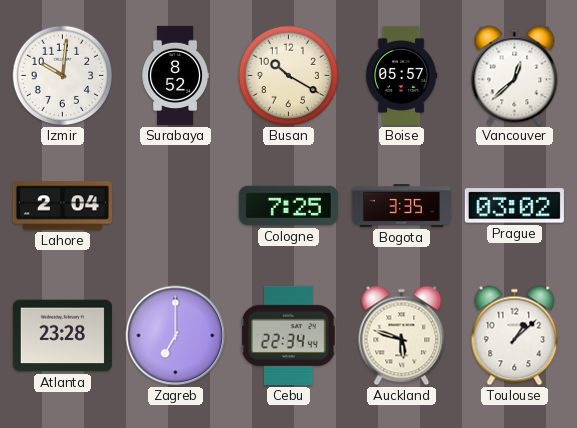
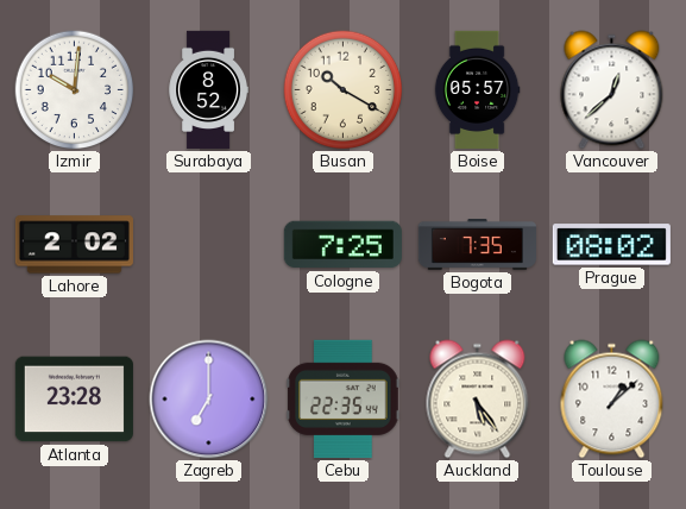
Lahore: 2:04 -> 2:02 (74, 245)
Bogota: 3:35 -> 7:35 (477, 245)
Prague: 03:02 -> 08:02 (611, 245)
Cebu: 22:34 -> 22:35 (344, 398)
Auckland: 5:48 -> 5:24 (478, 400)
